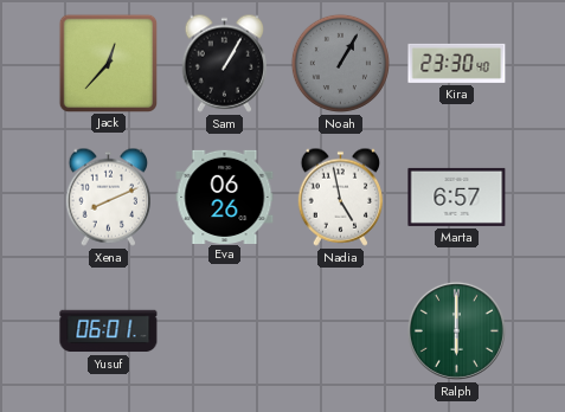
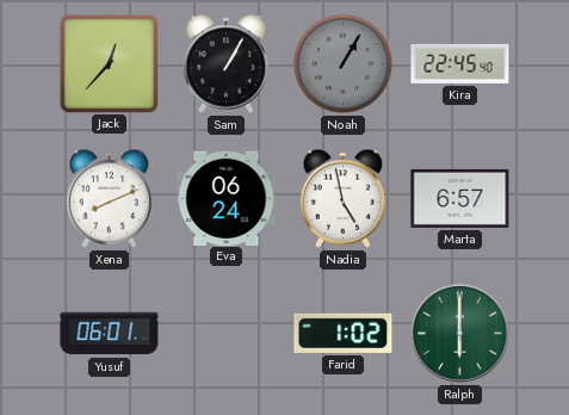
Kira: 23:30 -> 22:45 (460, 63)
Eva: 06:26 -> 06:24 (227, 198)
Farid: none -> 1:02 (344, 333)
